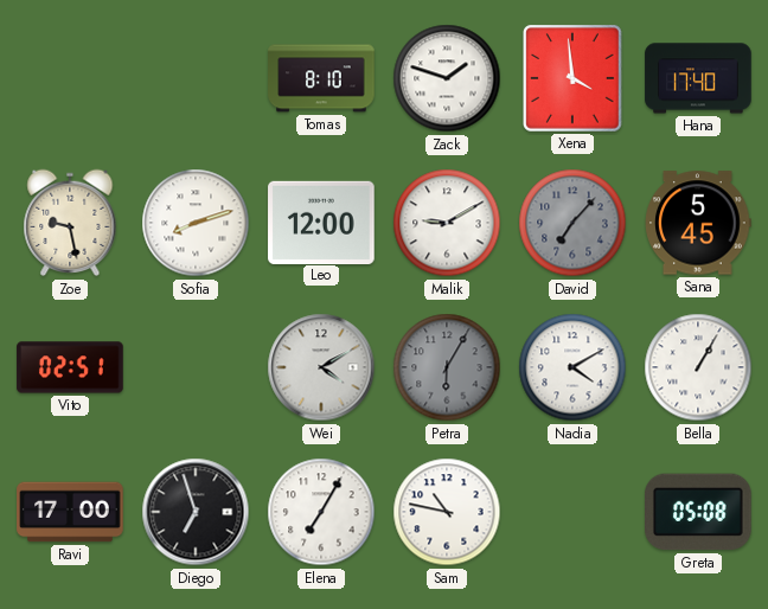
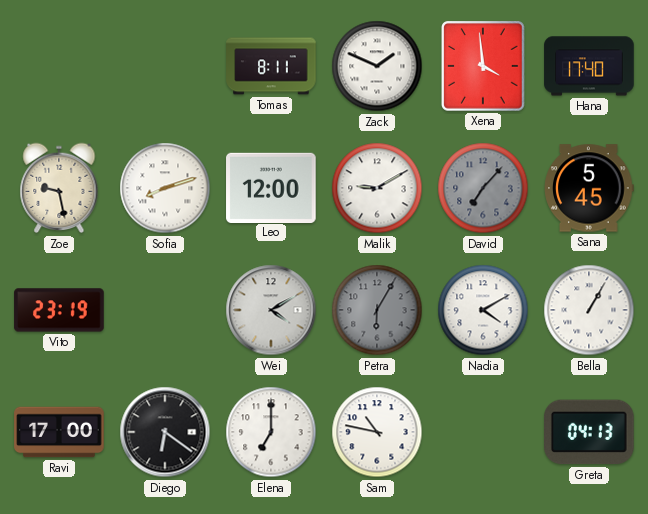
Tomas: 8:10 -> 8:11 (271, 66)
Zack: 1:48 -> 1:49 (377, 66)
Vito: 02:51 -> 23:19 (59, 310)
Diego: 6:57 -> 6:21 (165, 432)
Elena: 7:05 -> 7:00 (271, 432)
Greta: 05:08 -> 04:13 (590, 432)
